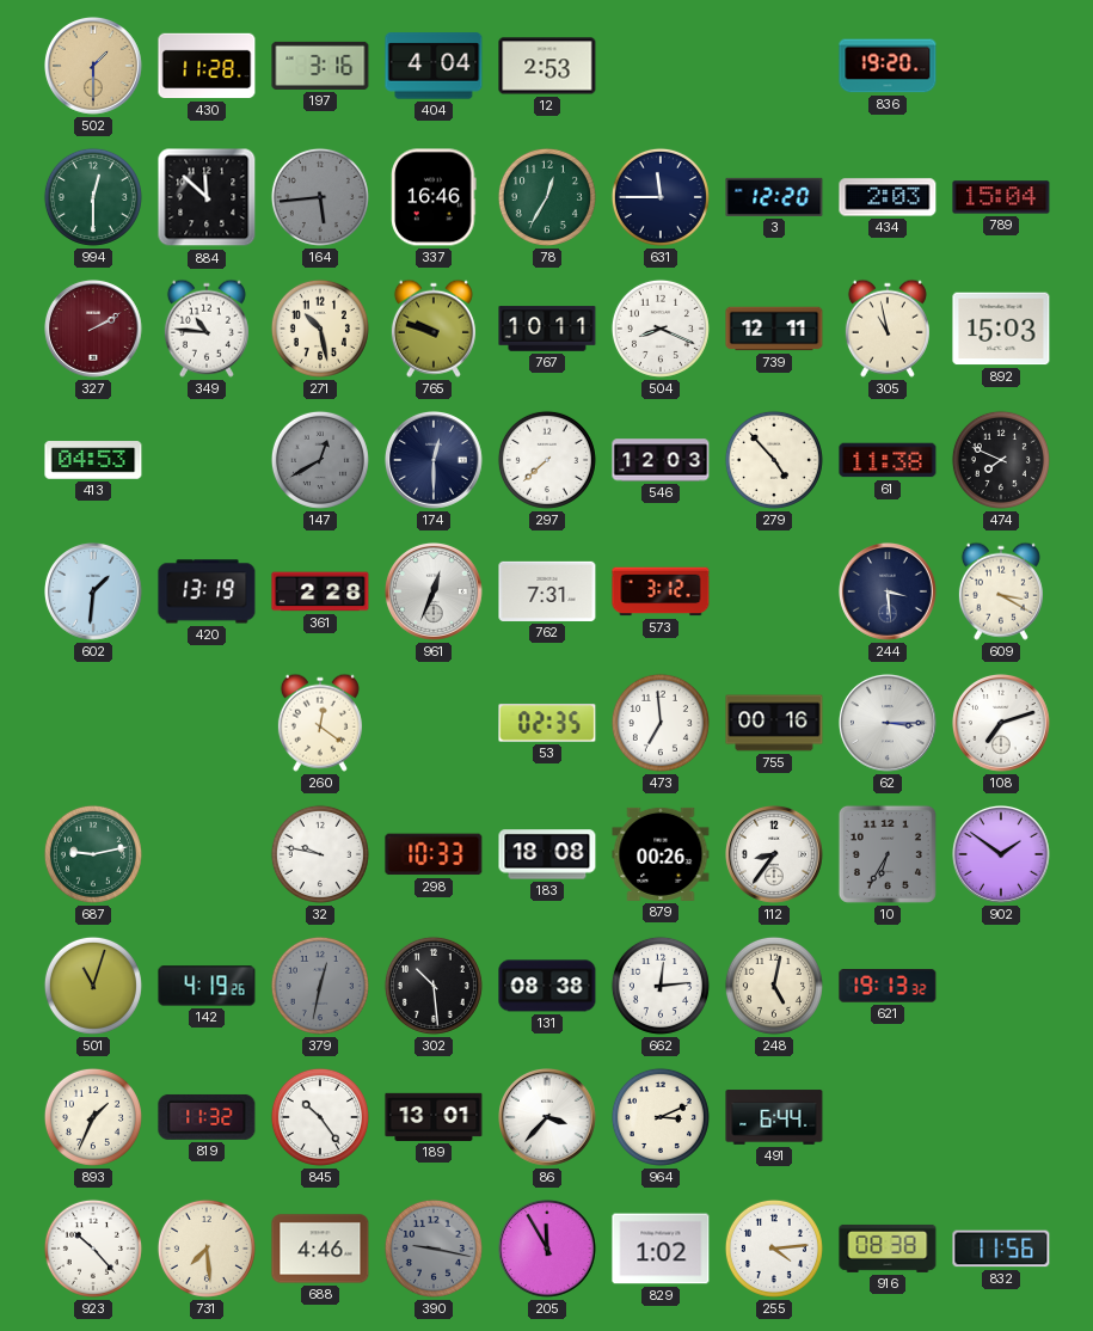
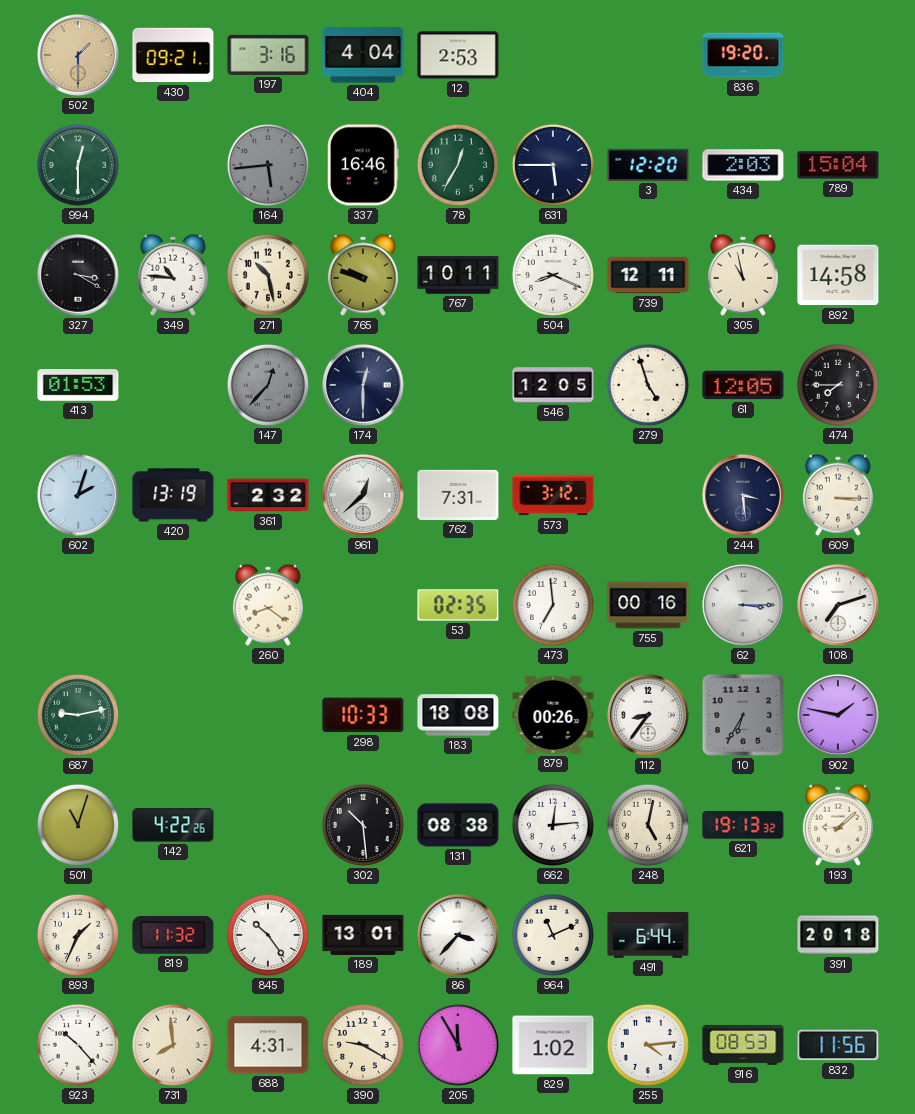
430: 11:28 -> 09:21 (173, 55)
884: 11:52 -> none (207, 197)
631: 11:45 -> 5:45 (553, 165)
327: 2:10 -> 3:20 (79, 276)
327 dial: burgundy -> black (79, 276)
892: 15:03 -> 14:58 (838, 275)
413: 04:53 -> 01:53 (78, 385)
147: 12:40 -> 12:37 (268, 385)
297: 7:38 -> none (547, 460)
546: 12:03 -> 12:05 (553, 385)
279: 4:53 -> 4:57 (648, 385)
61: 11:38 -> 12:05 (743, 385)
474: 7:49 -> 7:45 (838, 385)
602: 1:31 -> 2:03 (79, 496)
361: 2:28 -> 2:32 (268, 495)
961: 12:34 -> 12:38 (364, 496)
609: 3:20 -> 3:15 (838, 495)
260: 12:21 -> 8:21 (268, 605)
32: 9:47 -> none (320, 854)
902: 1:51 -> 1:47 (839, 716)
142: 4:19 -> 4:22 (173, 825)
379: 12:32 -> none (320, 986)
193: none -> 9:08 (838, 825)
964: 3:11 -> 11:11 (553, 935)
391: none -> 20:18 (838, 935)
731: 7:29 -> 7:59 (173, 1045)
688: 4:46 -> 4:31 (268, 1045)
390: 9:17 -> 9:20 (363, 1045)
390 dial: grey -> cream (363, 1045)
916: 08:38 -> 08:53 (743, 1045)
